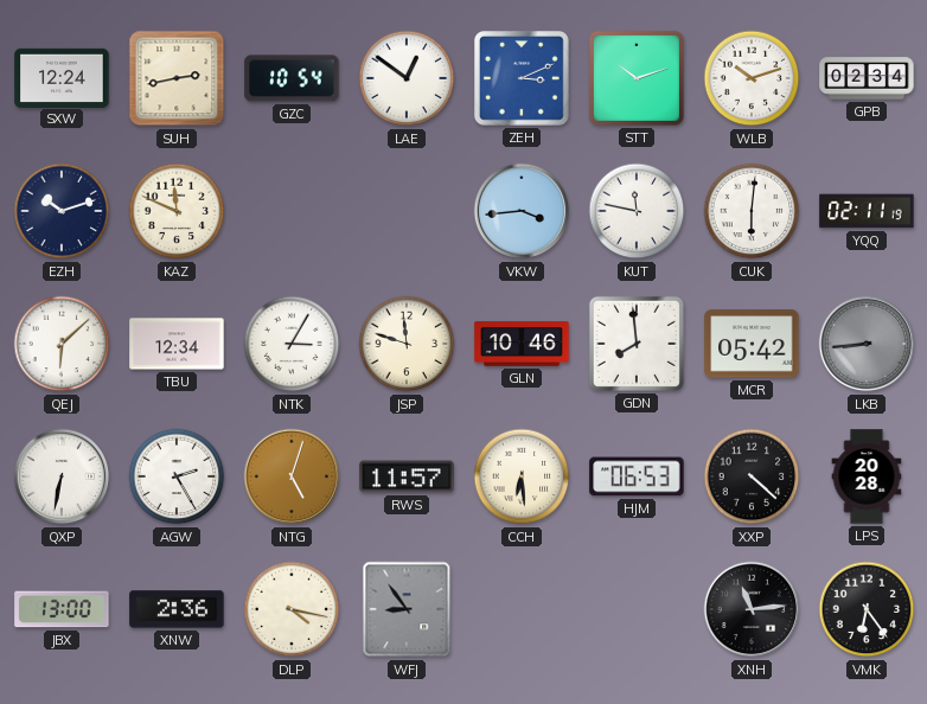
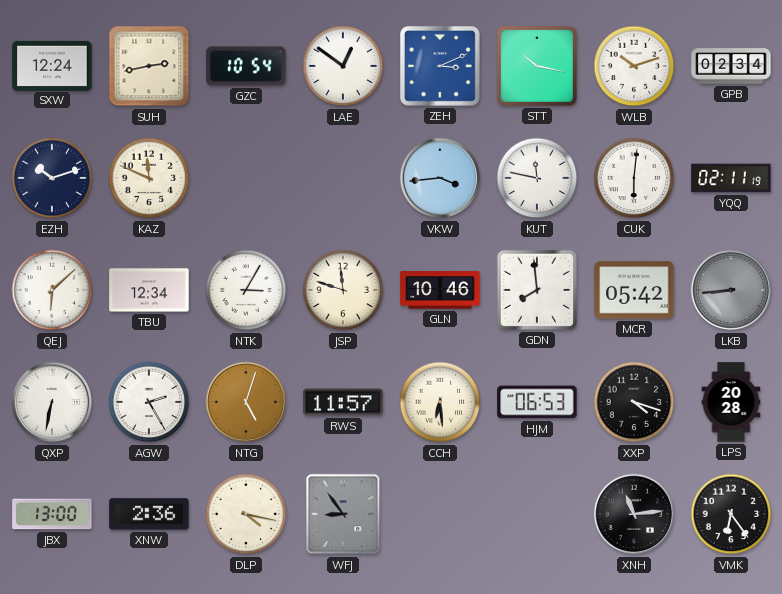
STT: 10:12 -> 10:17 (537, 66)
XXP: 4:22 -> 4:18 (634, 402)
